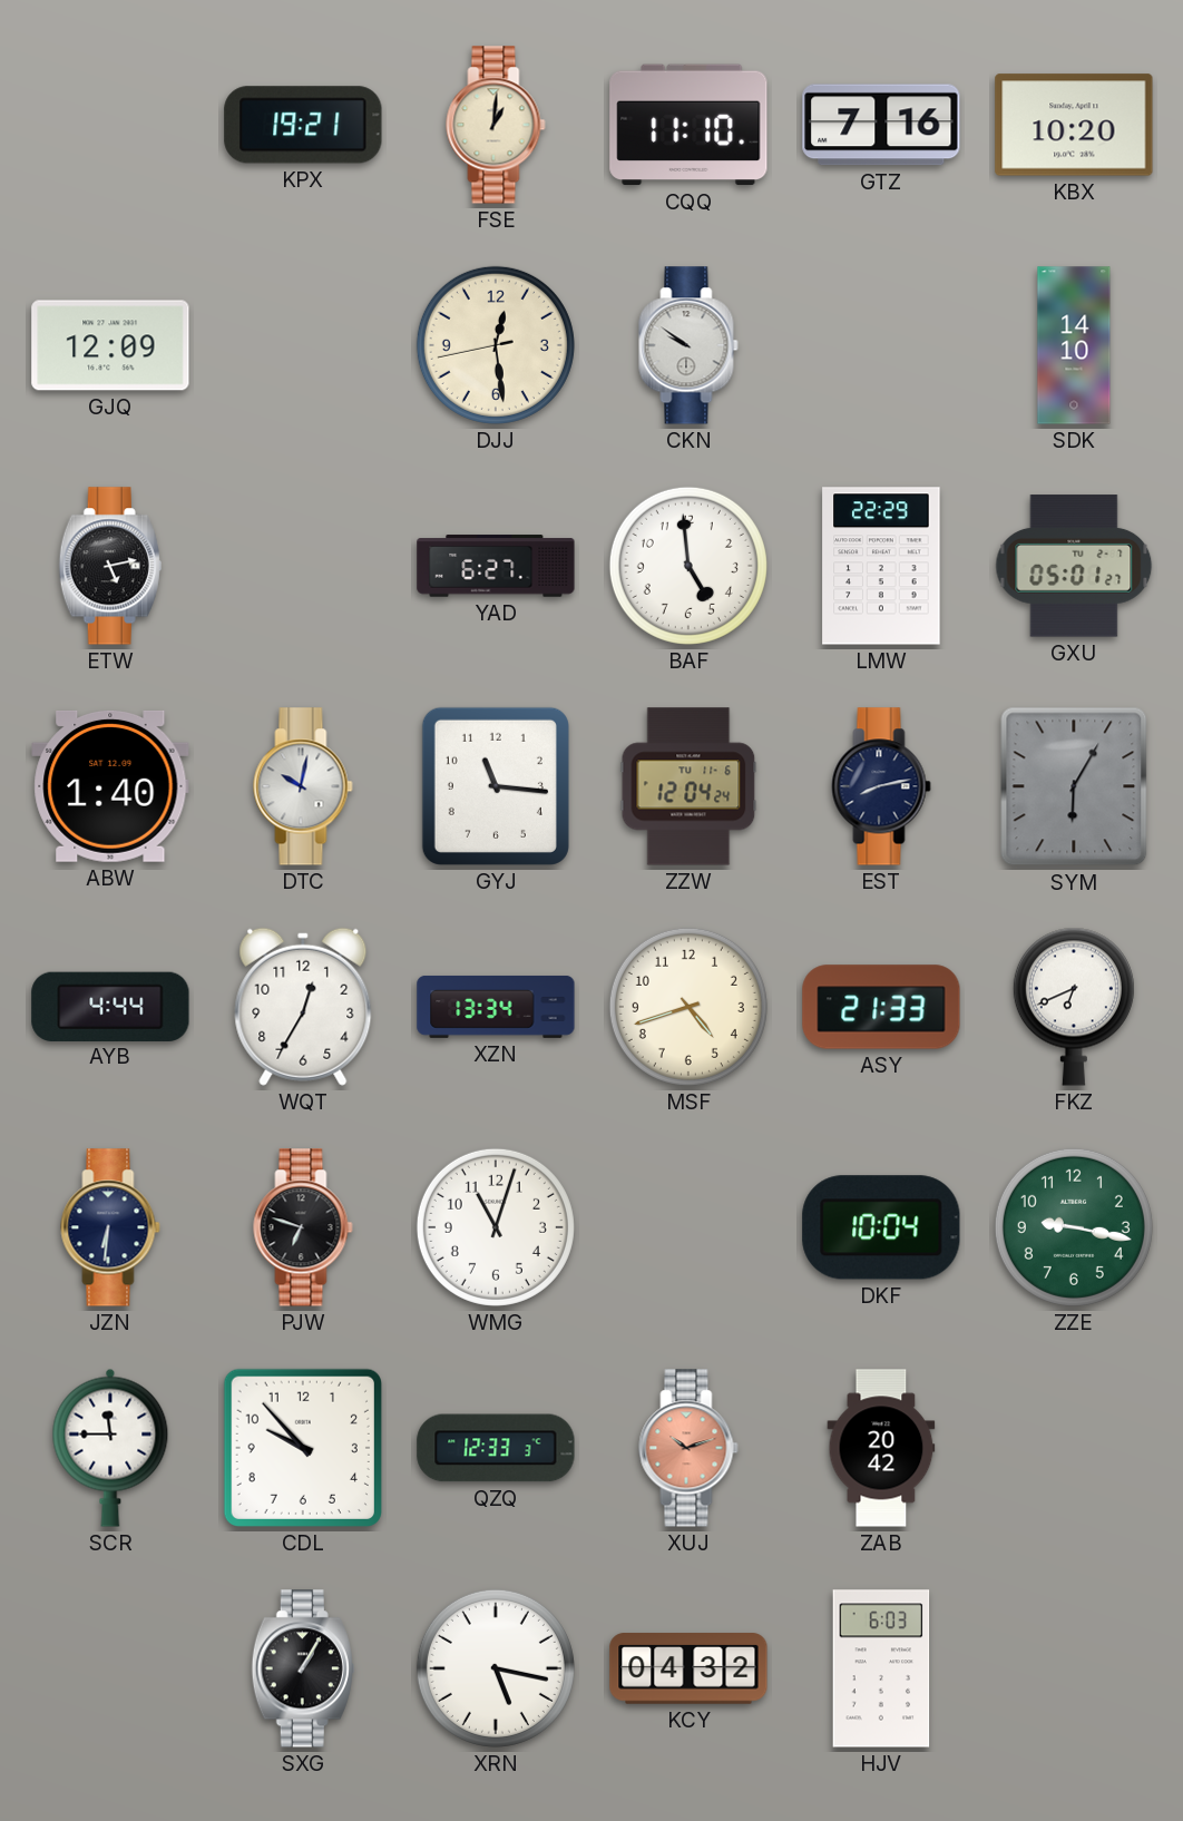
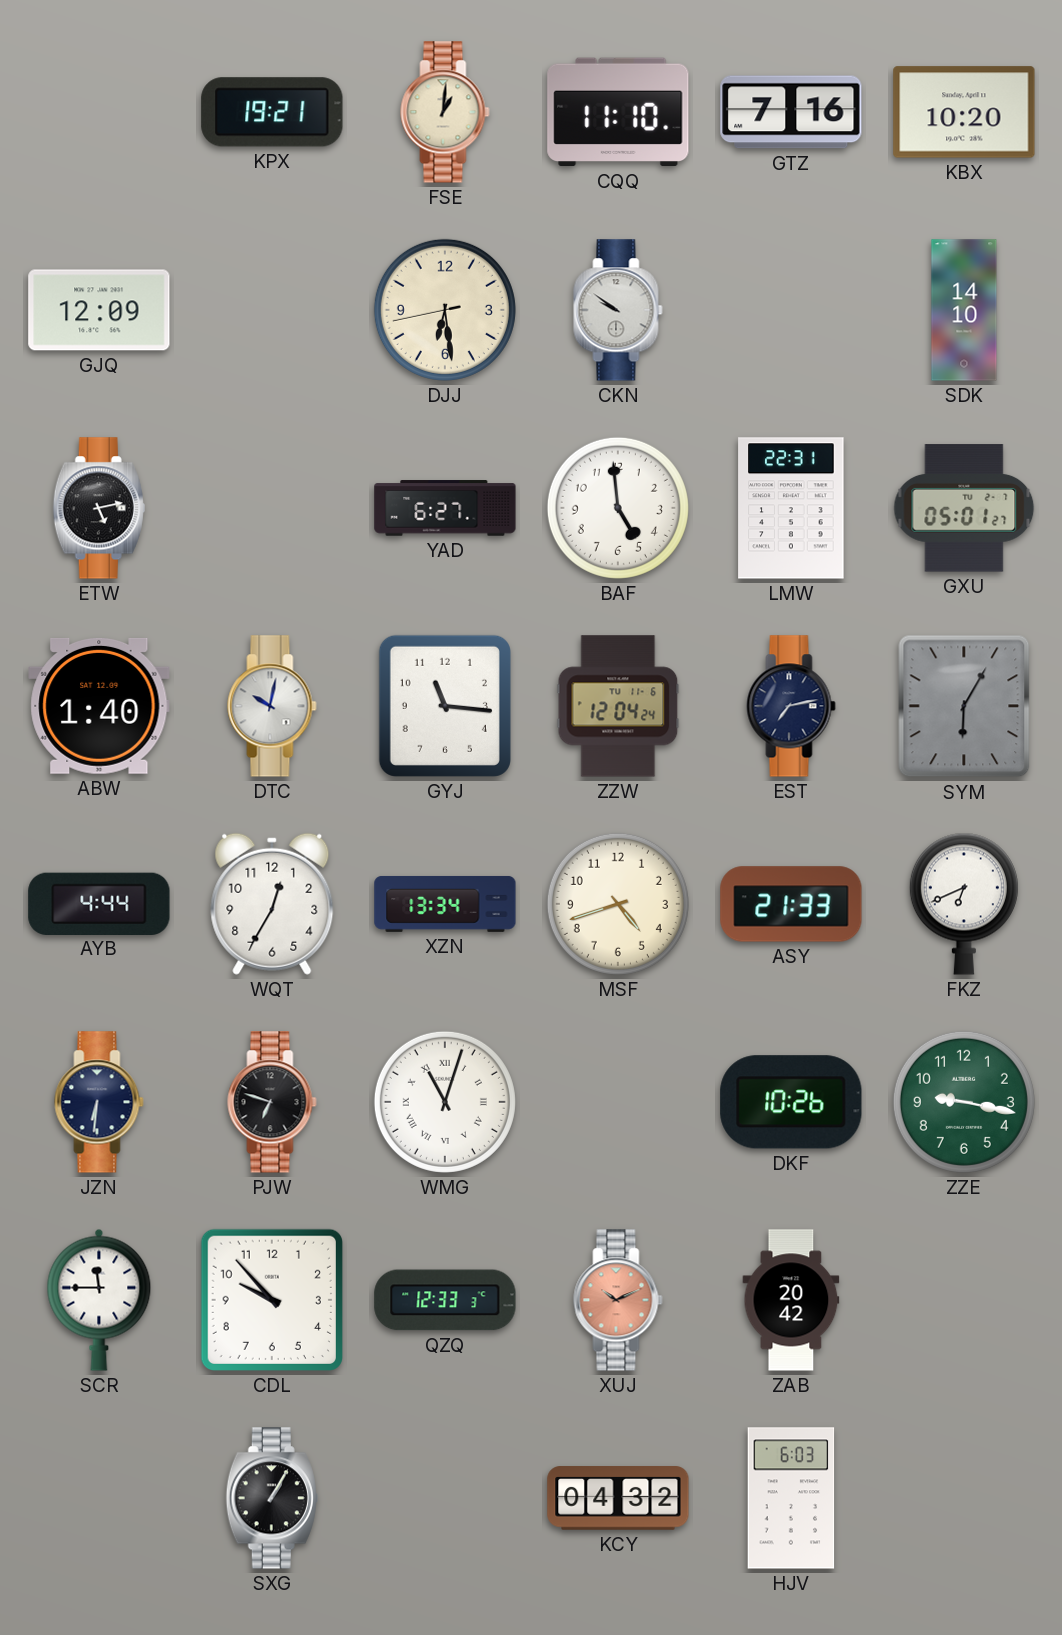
DJJ: 12:28 -> 6:28 (445, 310)
LMW: 22:29 -> 22:31 (791, 508)
EST: 8:13 -> 7:13 (791, 706)
WMG numerals: Arabic -> Roman (445, 1102)
DKF: 10:04 -> 10:26 (791, 1102)
XUJ: 10:12 -> 10:11 (618, 1300)
XRN: 5:17 -> none (496, 1668)
